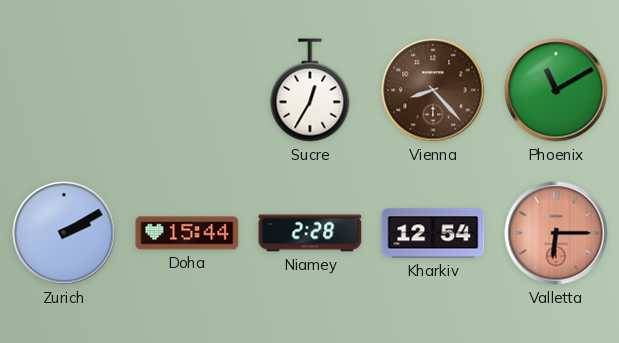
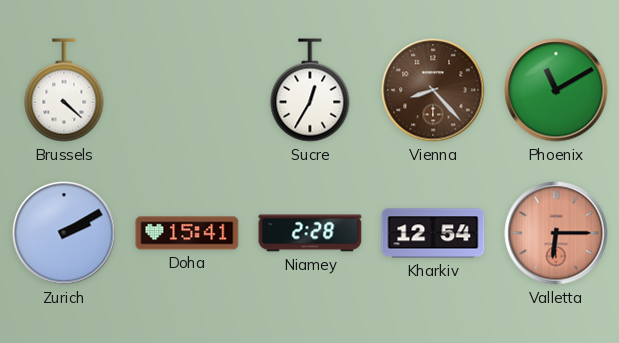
Brussels: none -> 4:22 (64, 90)
Doha: 15:44 -> 15:41 (187, 233)
